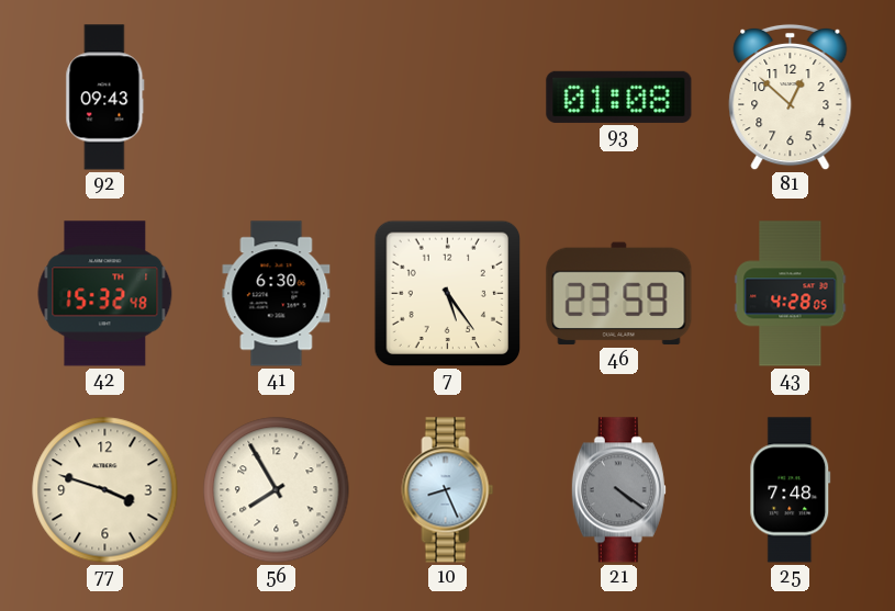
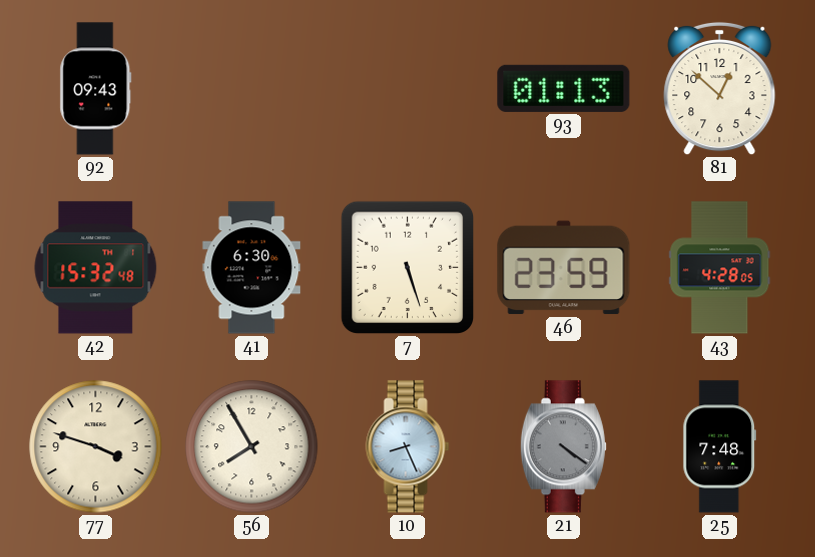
93: 01:08 -> 01:13 (564, 88)
7: 5:24 -> 5:27 (408, 268)
